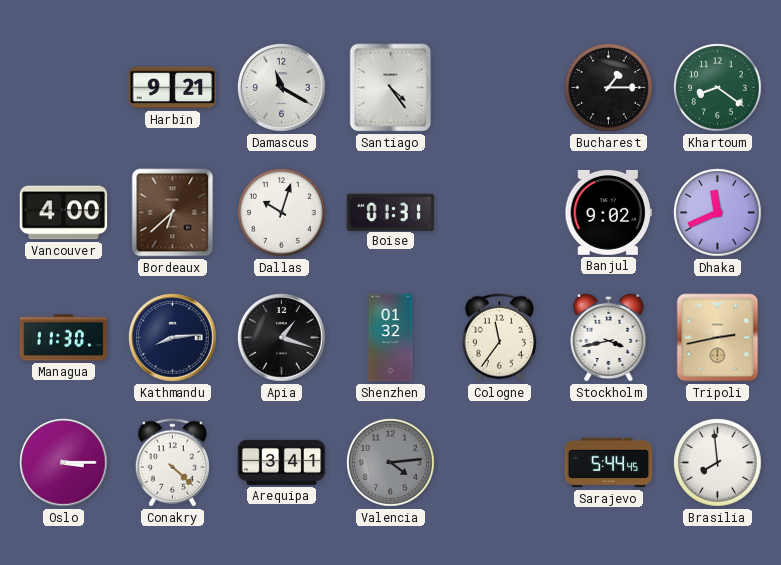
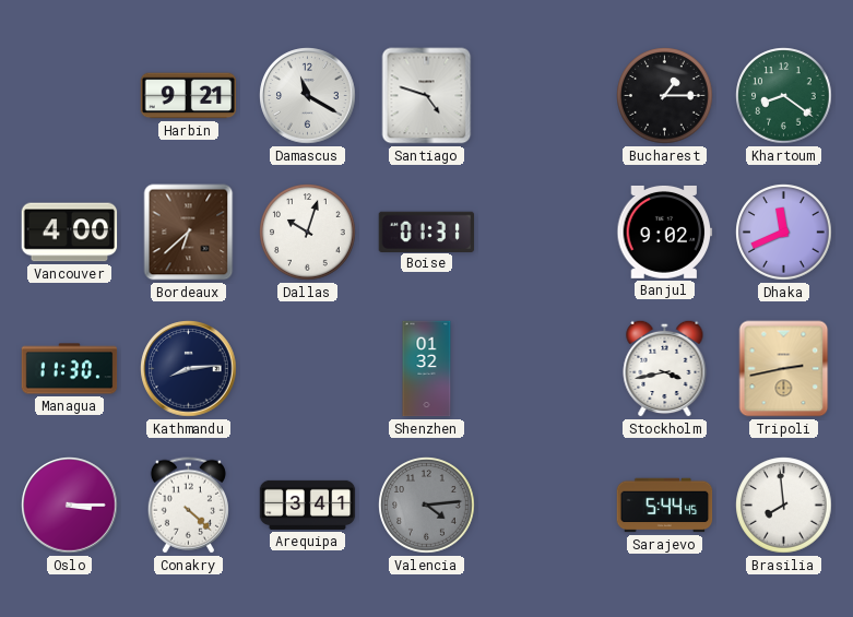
Santiago: 4:24 -> 4:48 (427, 96)
Apia: 1:18 -> none (282, 338)
Cologne: 11:36 -> none (499, 338)
